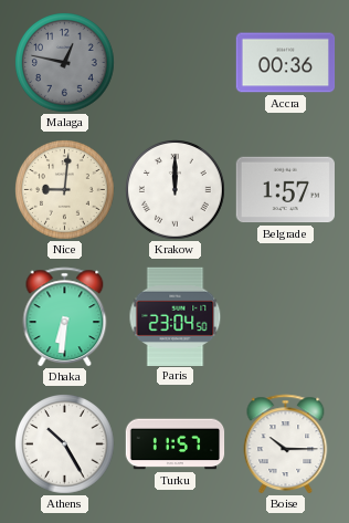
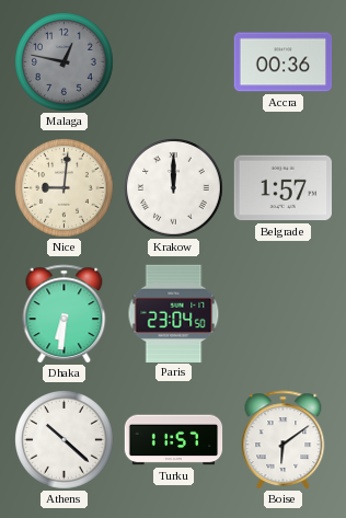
Athens: 10:25 -> 10:22 (65, 440)
Boise: 10:15 -> 6:09 (284, 440)
